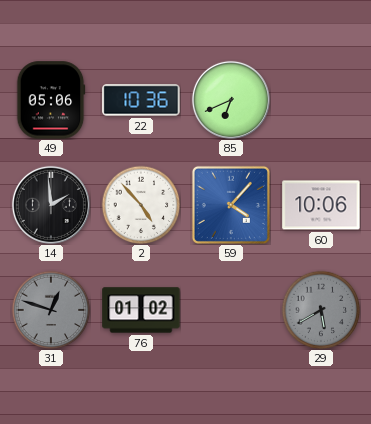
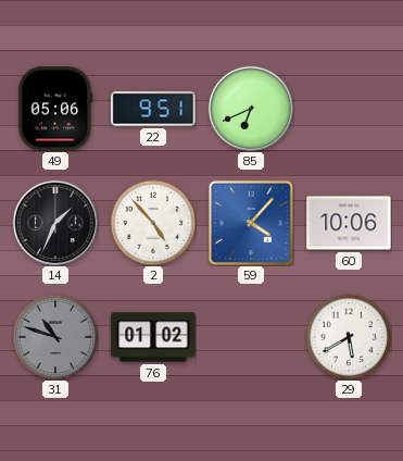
22: 10:36 -> 9:51 (153, 109)
14: 1:59 -> 1:34 (55, 223)
31: 12:48 -> 10:48 (55, 337)
29 dial: grey -> white (349, 337)
